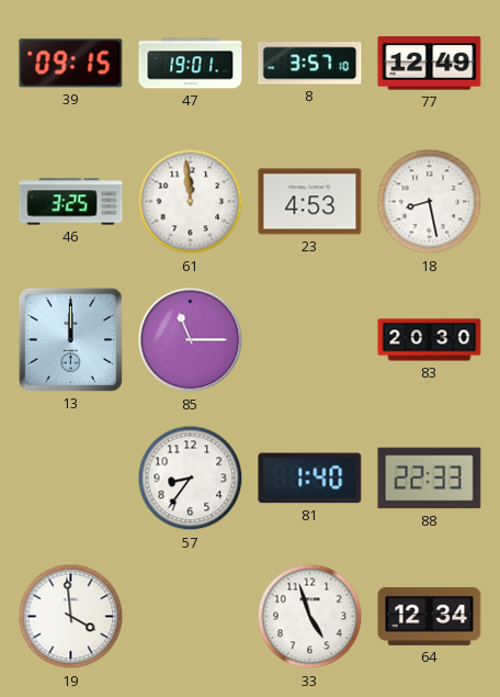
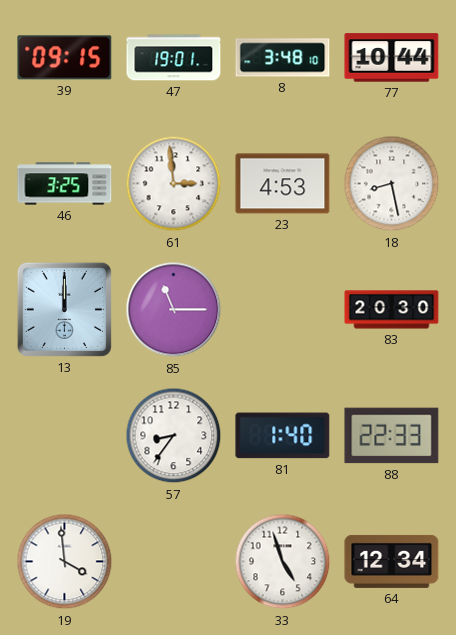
8: 3:57 -> 3:48 (283, 58)
77: 12:49 -> 10:44 (392, 58)
61: 11:59 -> 2:59 (174, 184)
